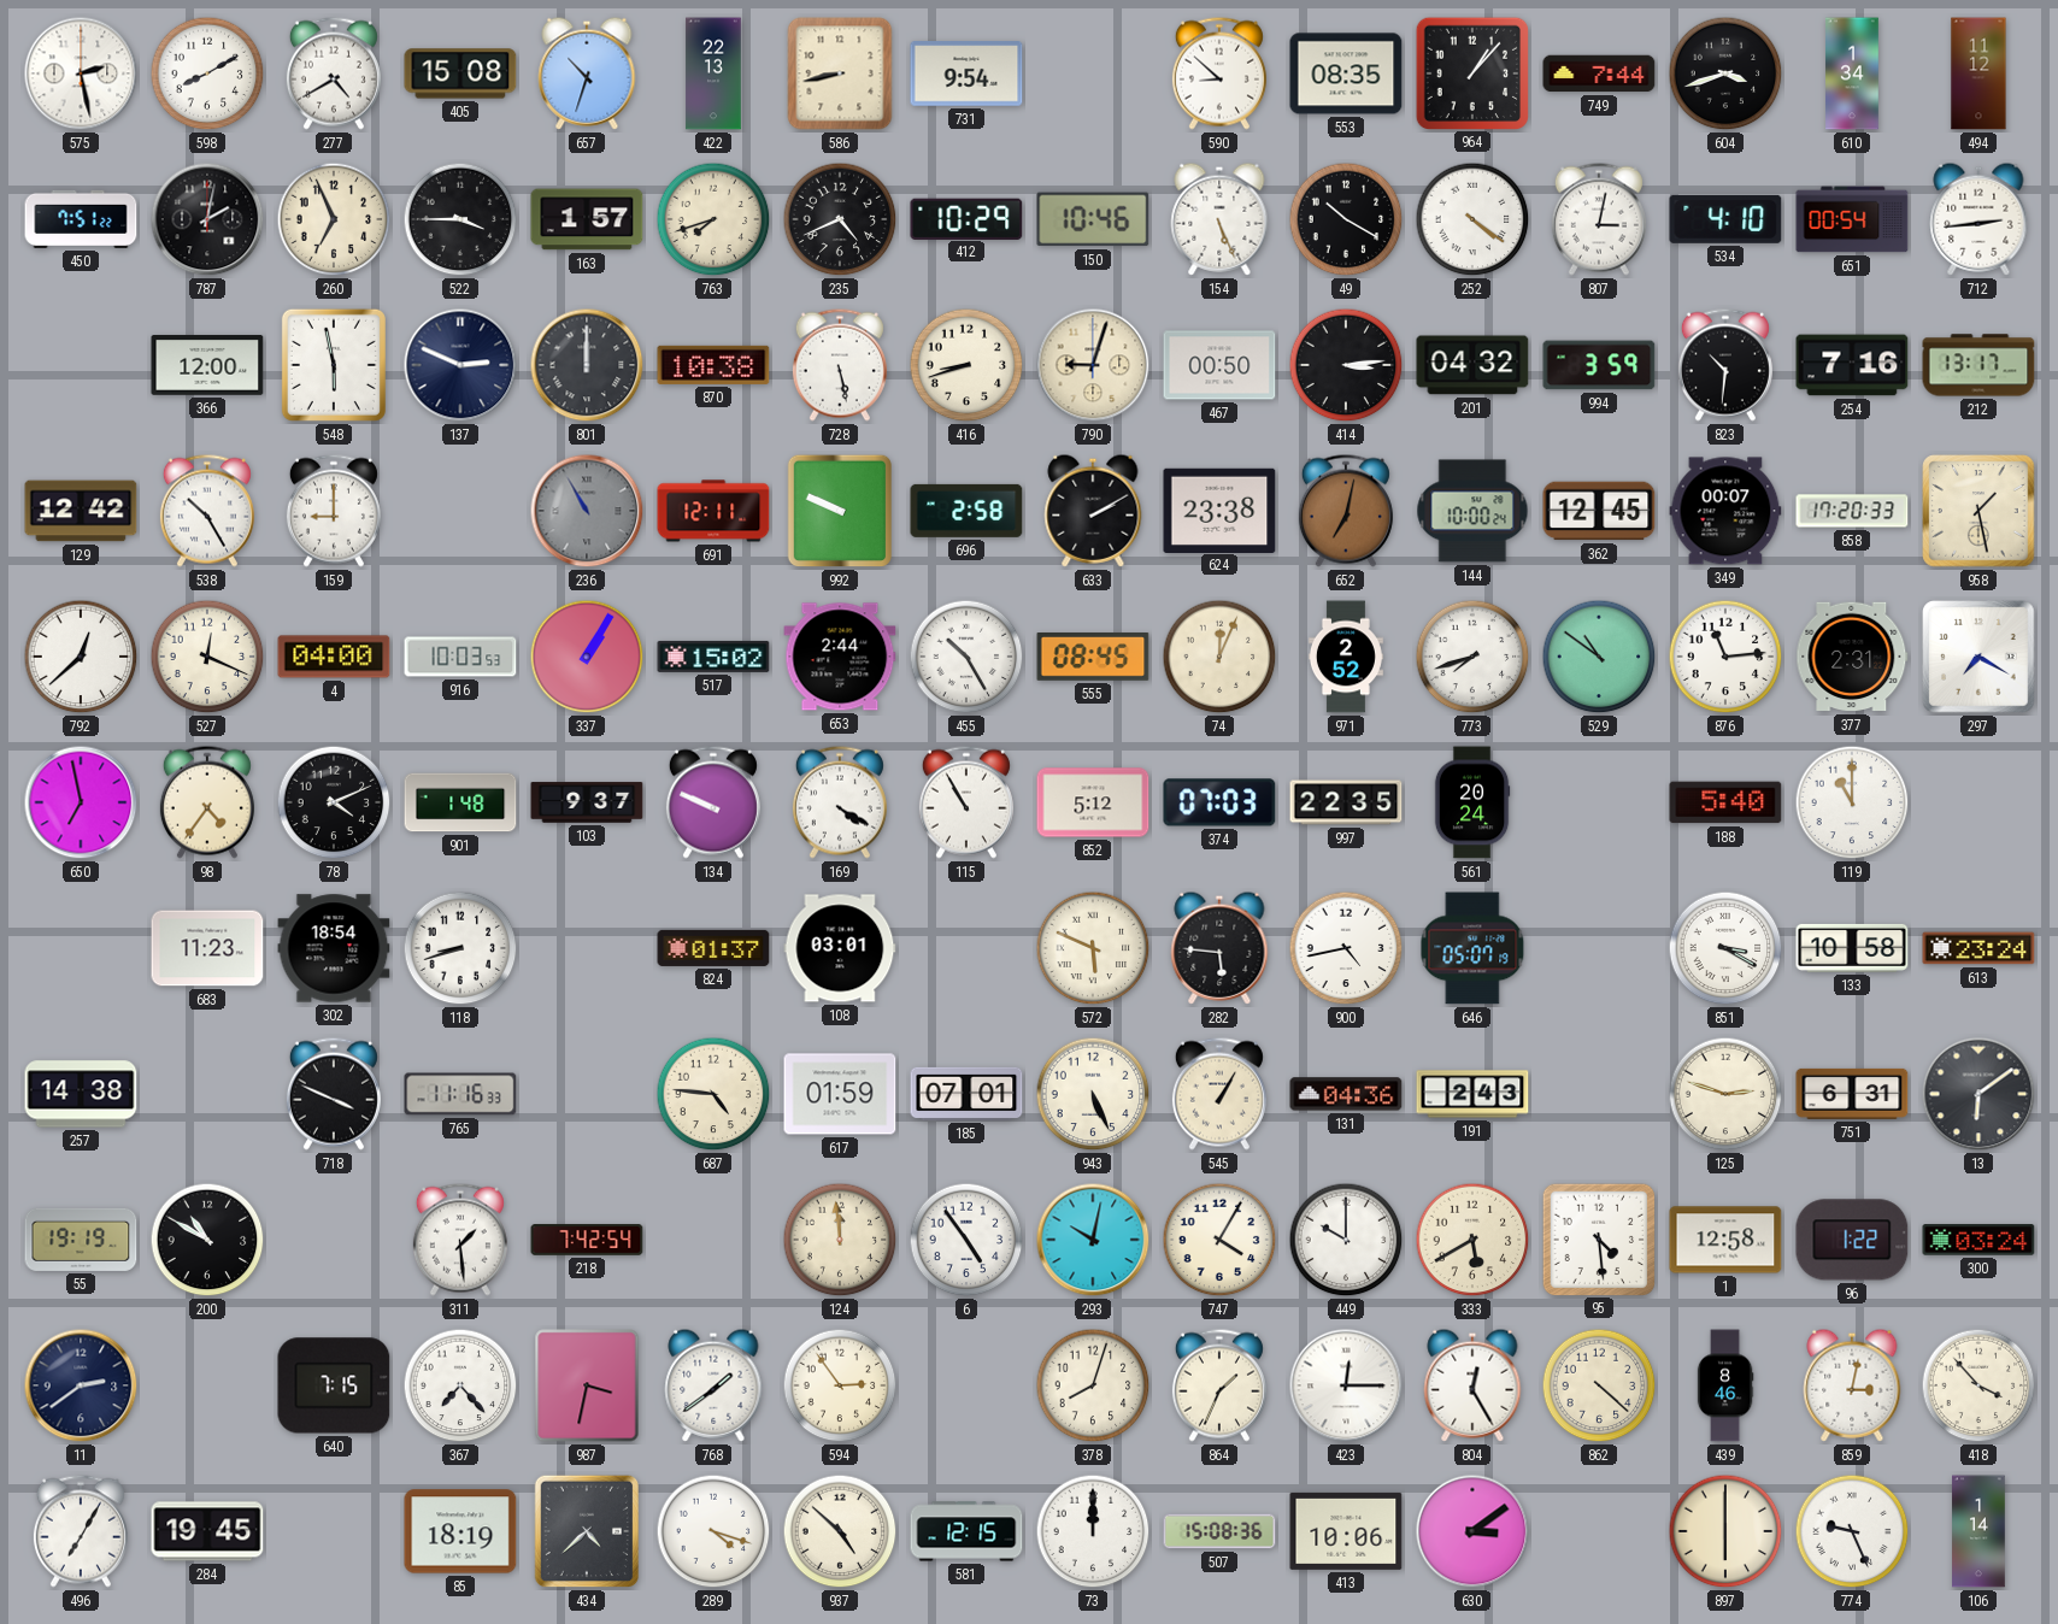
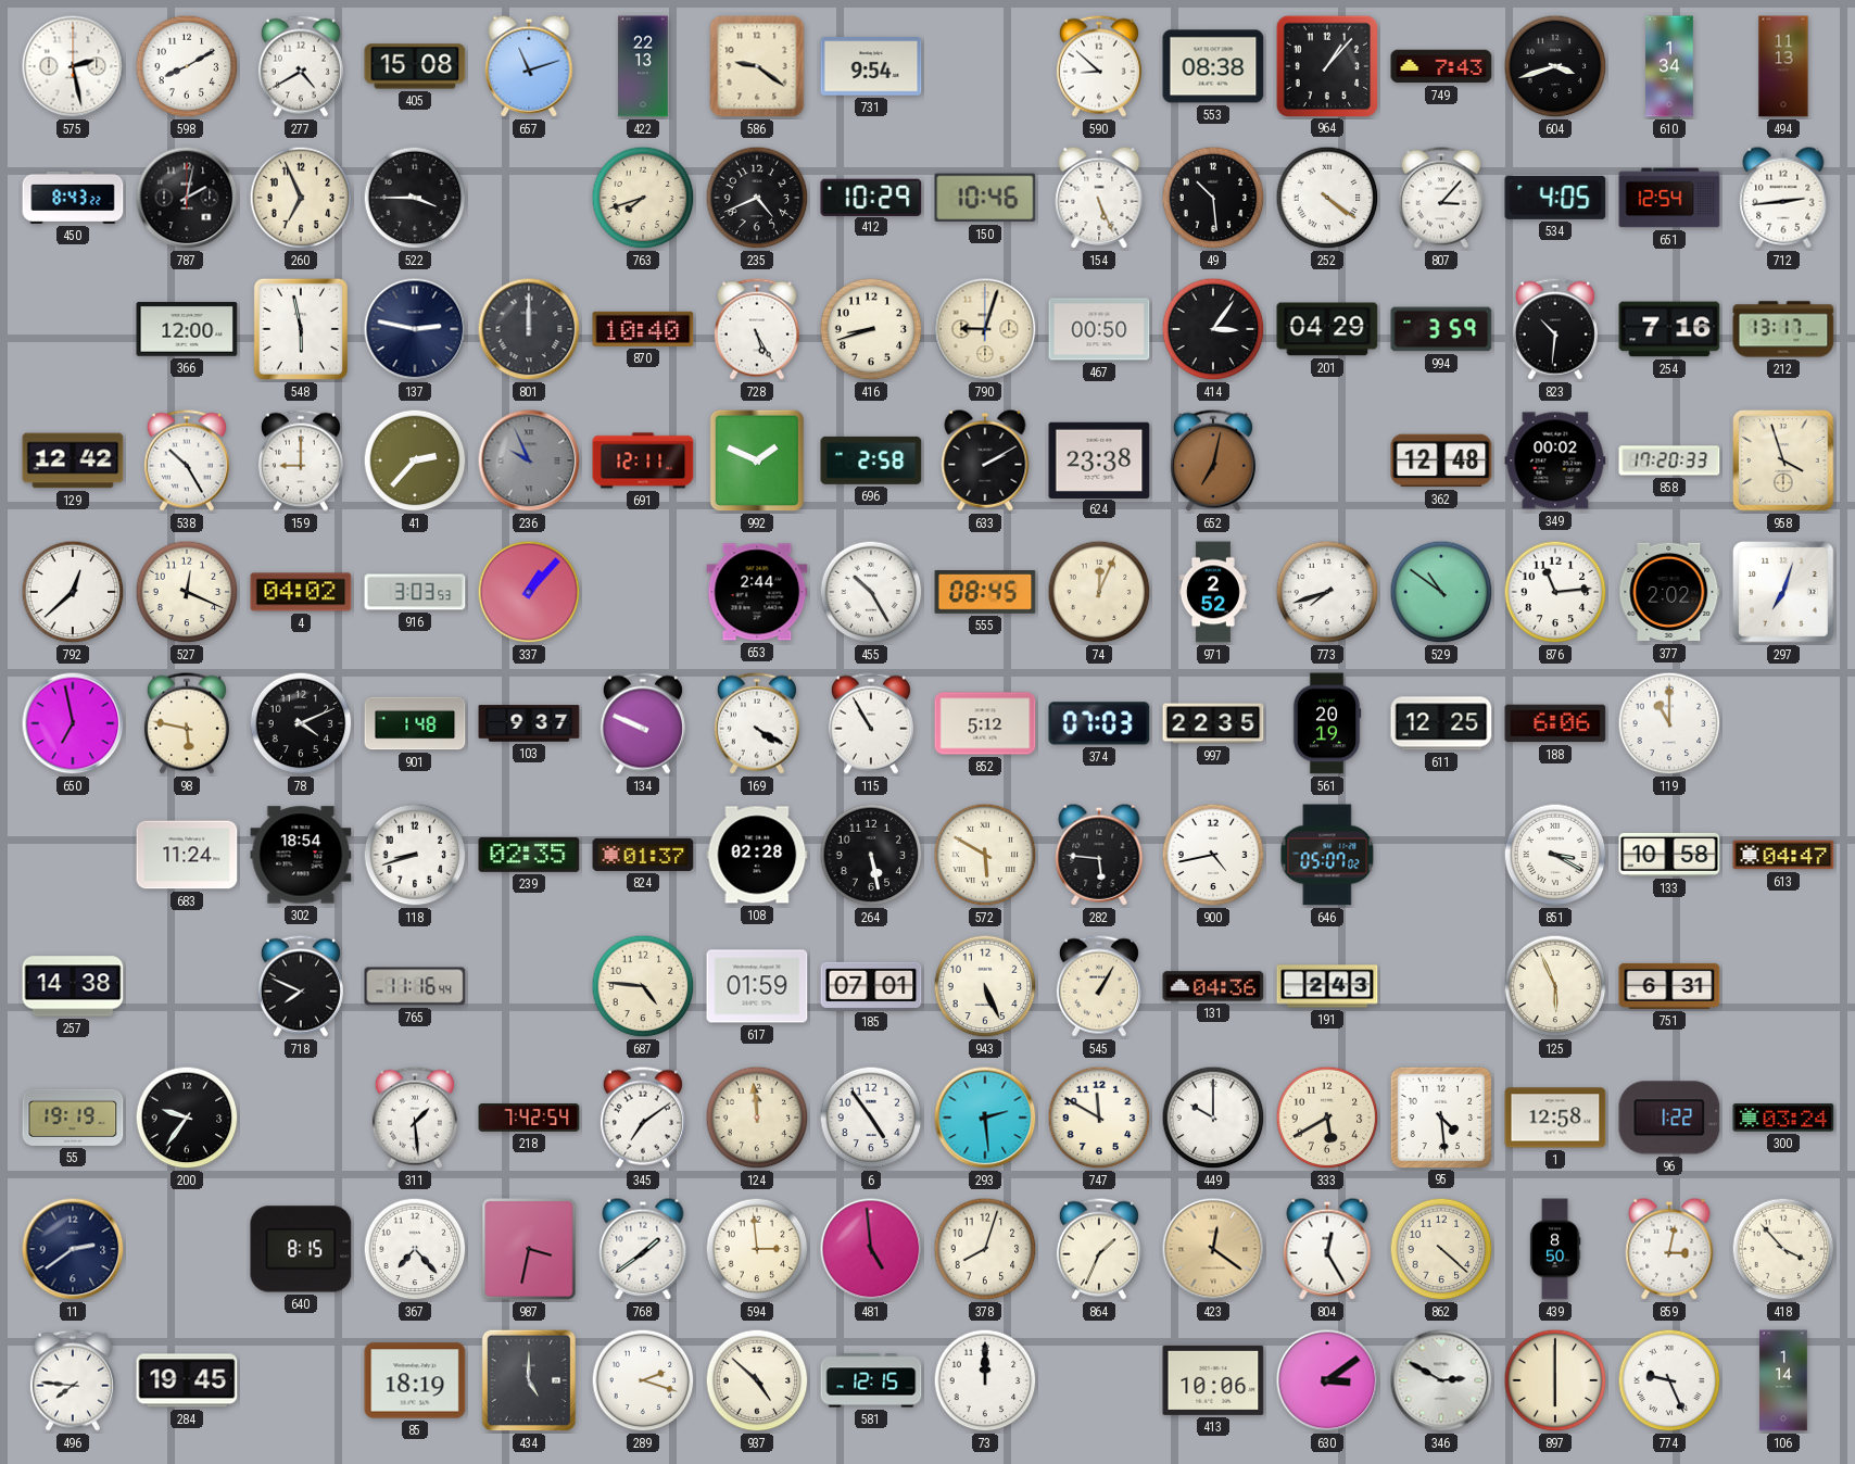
657: 10:33 -> 11:12 (529, 66)
586: 8:43 -> 9:21 (757, 66)
553: 08:35 -> 08:38 (1213, 66)
749: 7:44 -> 7:43 (1441, 66)
494: 11:12 -> 11:13 (1783, 66)
450: 7:51 -> 8:43 (73, 198)
163: 1:57 -> none (587, 219)
49: 10:20 -> 10:29 (1213, 198)
807: 3:02 -> 3:07 (1441, 198)
534: 4:10 -> 4:05 (1555, 198)
651: 00:54 -> 12:54 (1669, 198)
137: 2:49 -> 2:47 (415, 329)
870: 10:38 -> 10:40 (643, 329)
728: 5:28 -> 5:25 (757, 329)
414: 3:14 -> 3:06 (1213, 329)
201: 04:32 -> 04:29 (1327, 329)
41: none -> 2:37 (415, 460)
236: 10:55 -> 9:56 (529, 460)
992: 9:49 -> 1:49 (756, 460)
144: 10:00 -> none (1472, 511)
362: 12:45 -> 12:48 (1441, 460)
349: 00:07 -> 00:02 (1555, 460)
958: 1:28 -> 3:57 (1783, 460)
4: 04:00 -> 04:02 (301, 592)
916: 10:03 -> 3:03 (415, 592)
337: 1:05 -> 1:07 (529, 592)
517: 15:02 -> none (713, 657)
377: 2:31 -> 2:02 (1669, 592)
297: 7:20 -> 7:03 (1783, 592)
98: 4:36 -> 5:47 (187, 723)
561: 20:24 -> 20:19 (1327, 723)
611: none -> 12:25 (1441, 723)
188: 5:40 -> 6:06 (1555, 723)
683: 11:23 -> 11:24 (187, 855)
239: none -> 02:35 (529, 855)
108: 03:01 -> 02:28 (757, 855)
264: none -> 5:28 (871, 855)
572: 5:49 -> 5:50 (985, 855)
646: 05:07:19 -> 05:07:02 (1327, 855)
613: 23:24 -> 04:47 (1783, 855)
718: 3:49 -> 7:49 (301, 986)
765: 11:16:33 -> 11:16:44 (415, 986)
125: 2:48 -> 5:56 (1555, 986)
13: 6:09 -> none (1978, 1094)
200: 10:50 -> 9:36 (187, 1118)
345: none -> 7:09 (643, 1118)
293: 10:02 -> 2:29 (985, 1118)
747: 4:05 -> 11:50 (1099, 1118)
640: 7:15 -> 8:15 (301, 1249)
594: 2:54 -> 2:59 (757, 1249)
481: none -> 4:59 (871, 1249)
423: 12:15 -> 12:21 (1213, 1249)
423 dial: white -> champagne (1213, 1249)
439: 8:46 -> 8:50 (1555, 1249)
496: 7:05 -> 7:46 (73, 1380)
434: 4:38 -> 5:00 (528, 1380)
289: 4:18 -> 2:18 (643, 1380)
507: 15:08 -> none (1219, 1531)
346: none -> 2:50 (1441, 1380)
